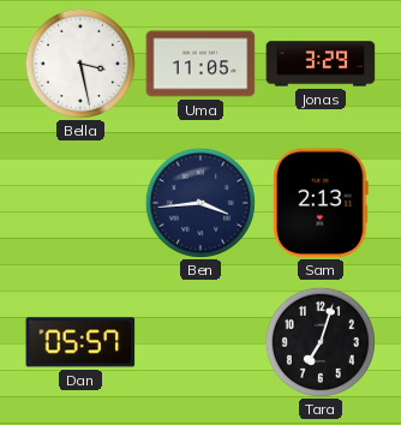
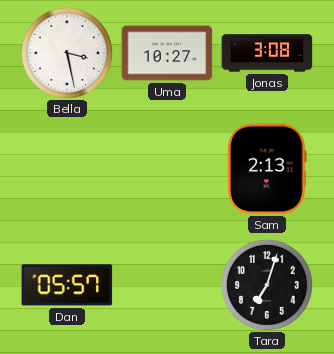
Uma: 11:05 -> 10:27 (167, 53)
Jonas: 3:29 -> 3:08 (267, 53)
Ben: 3:44 -> none (200, 203)
